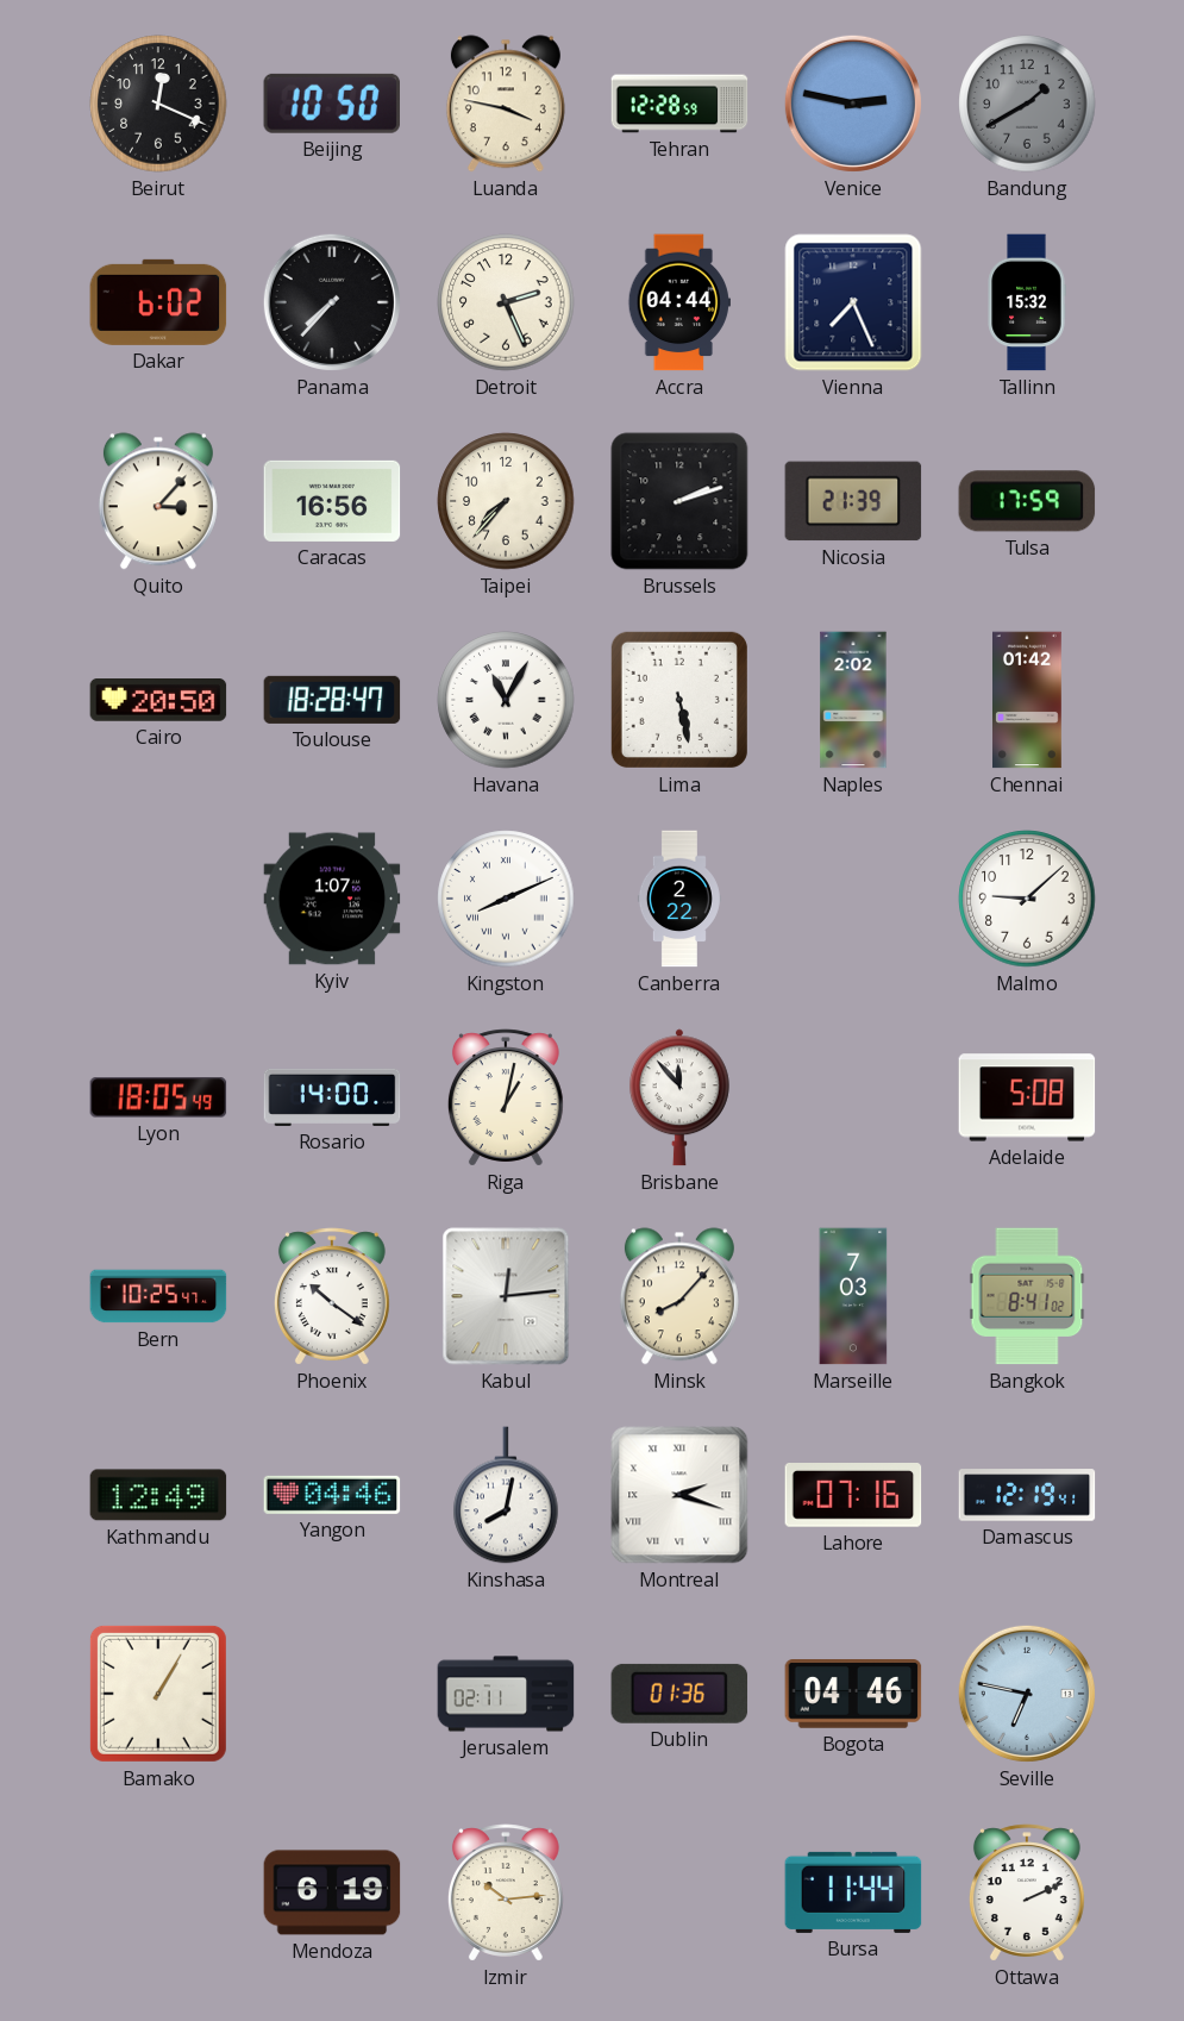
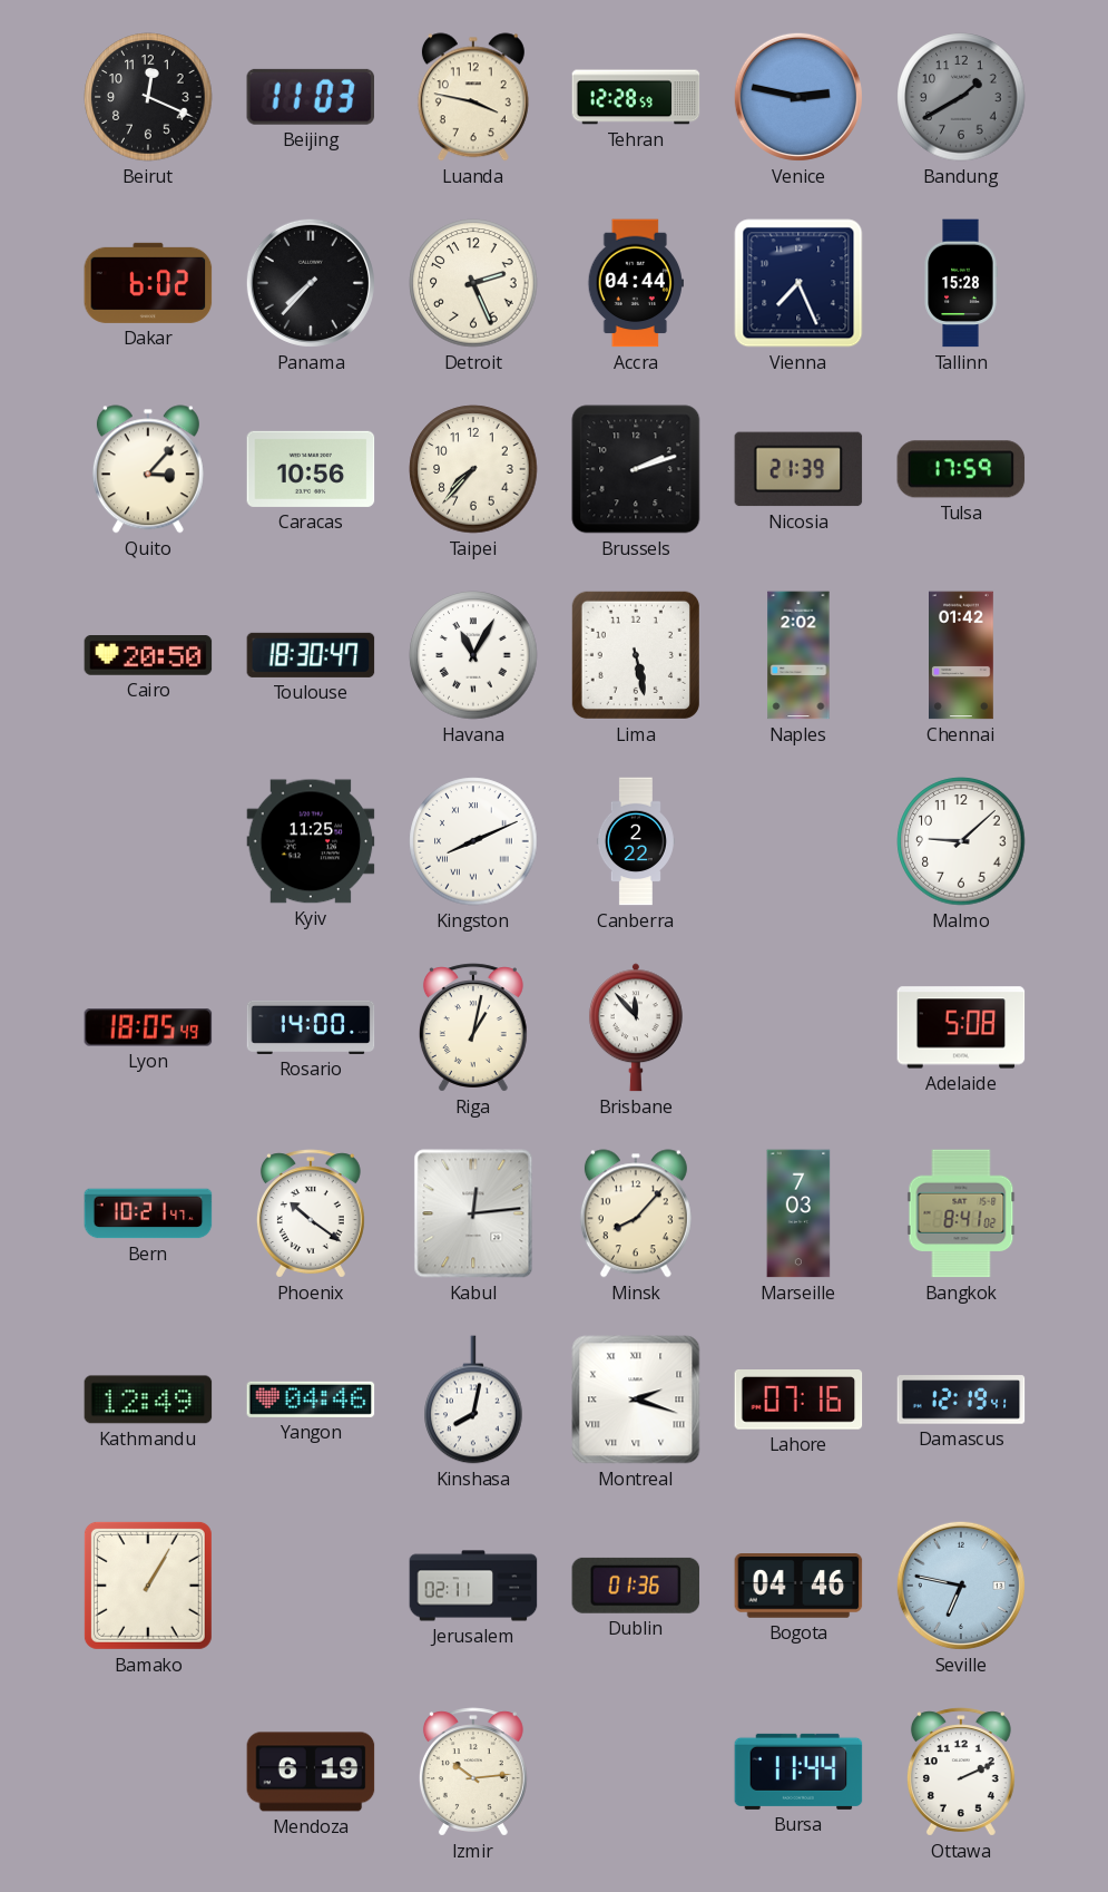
Beijing: 10:50 -> 11:03 (310, 97)
Tallinn: 15:32 -> 15:28 (961, 283)
Caracas: 16:56 -> 10:56 (311, 469)
Toulouse: 18:28 -> 18:30 (311, 655)
Kyiv: 1:07 -> 11:25 (311, 841)
Bern: 10:25 -> 10:21 (148, 1213)
